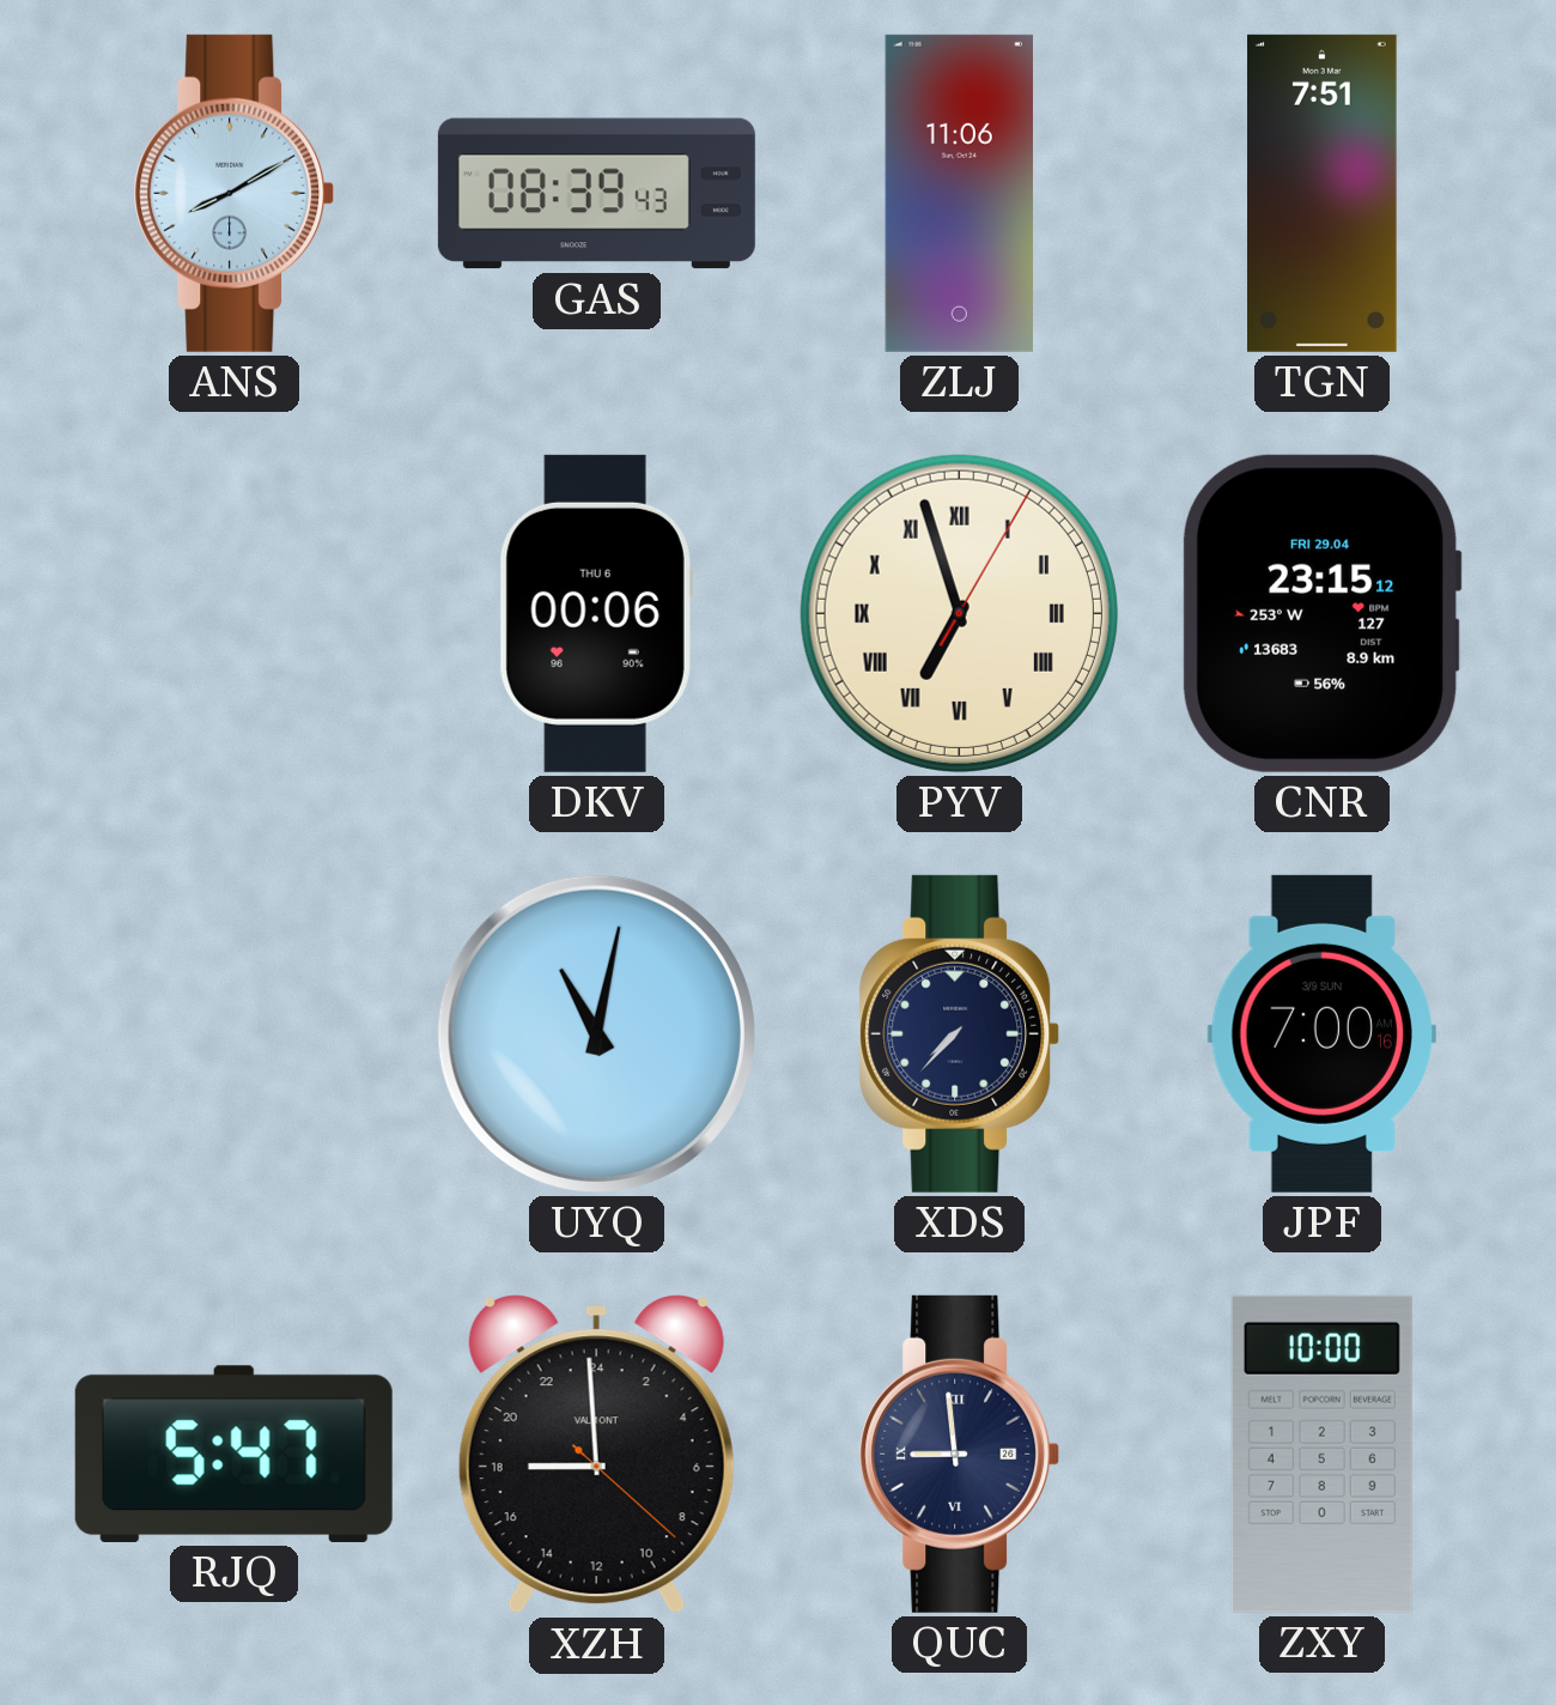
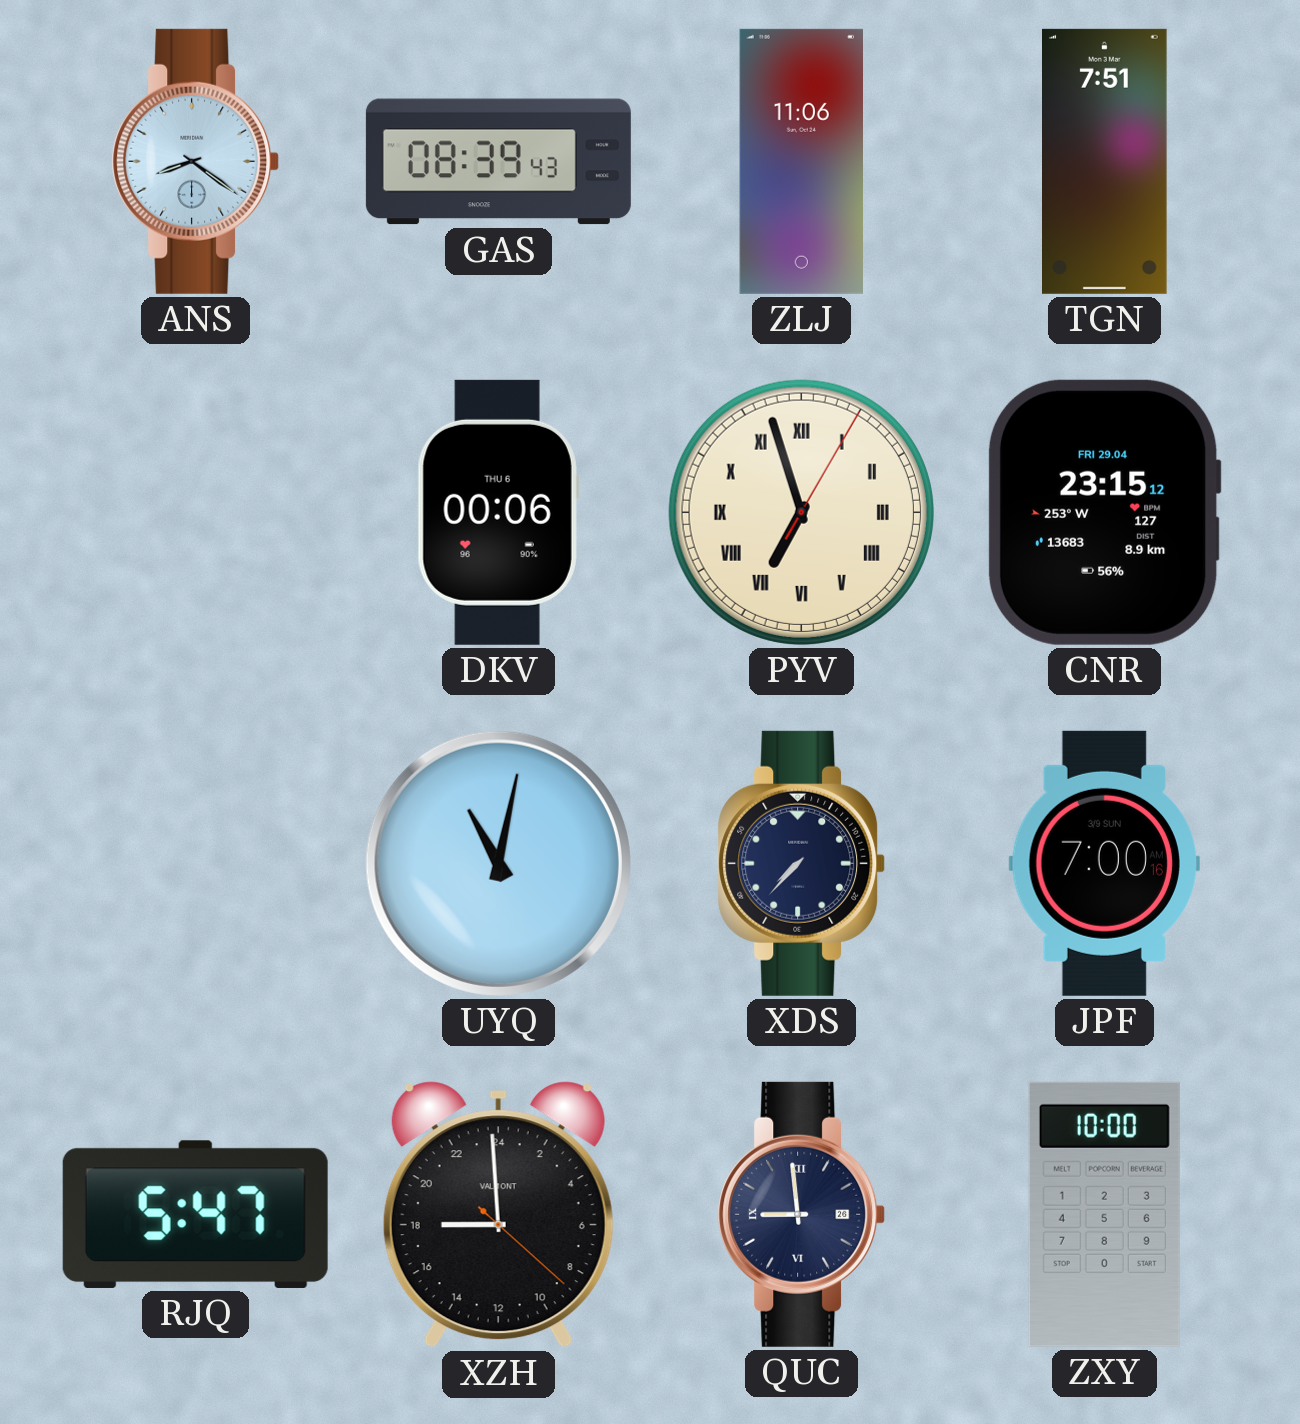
ANS: 8:10 -> 8:21 (196, 161)
